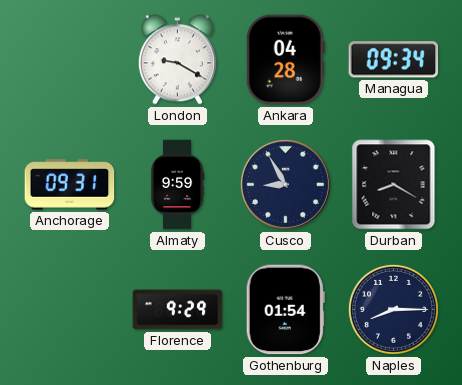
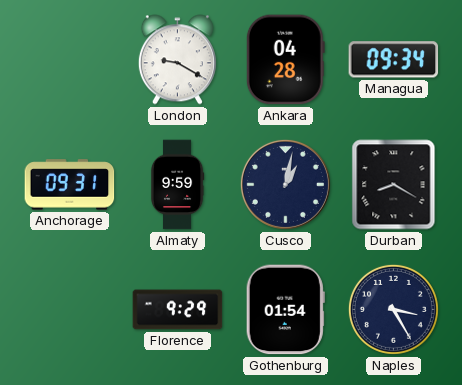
Cusco: 8:55 -> 1:02 (285, 184)
Naples: 8:15 -> 3:25 (393, 309)
